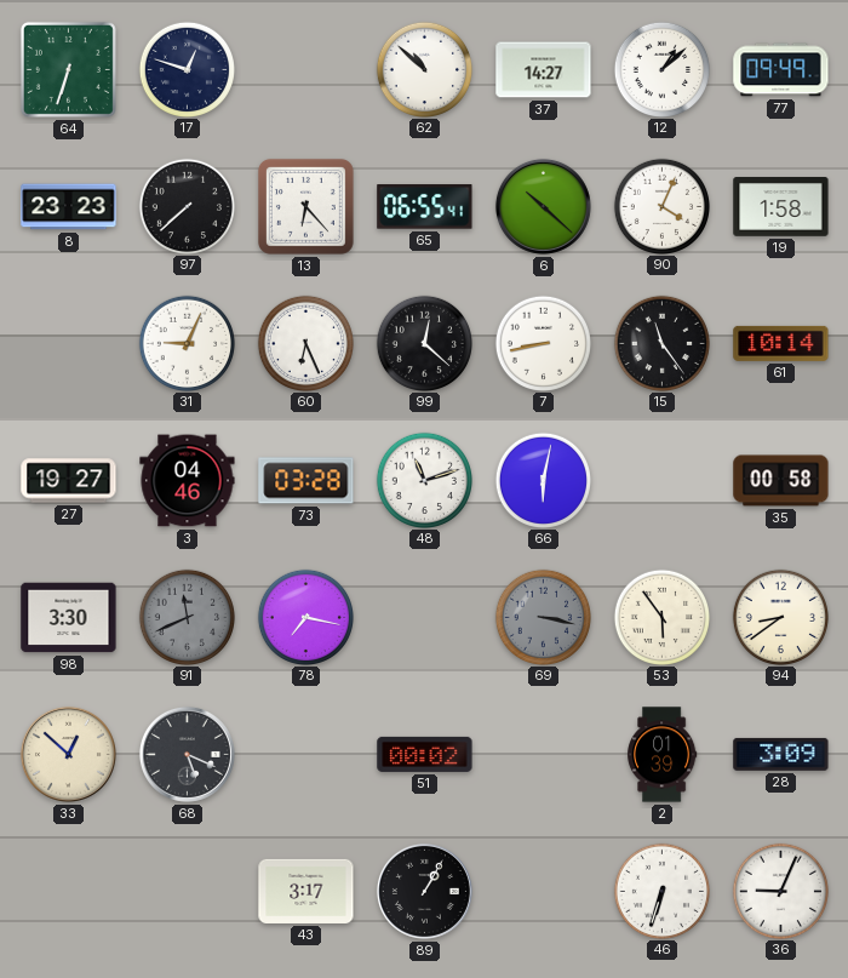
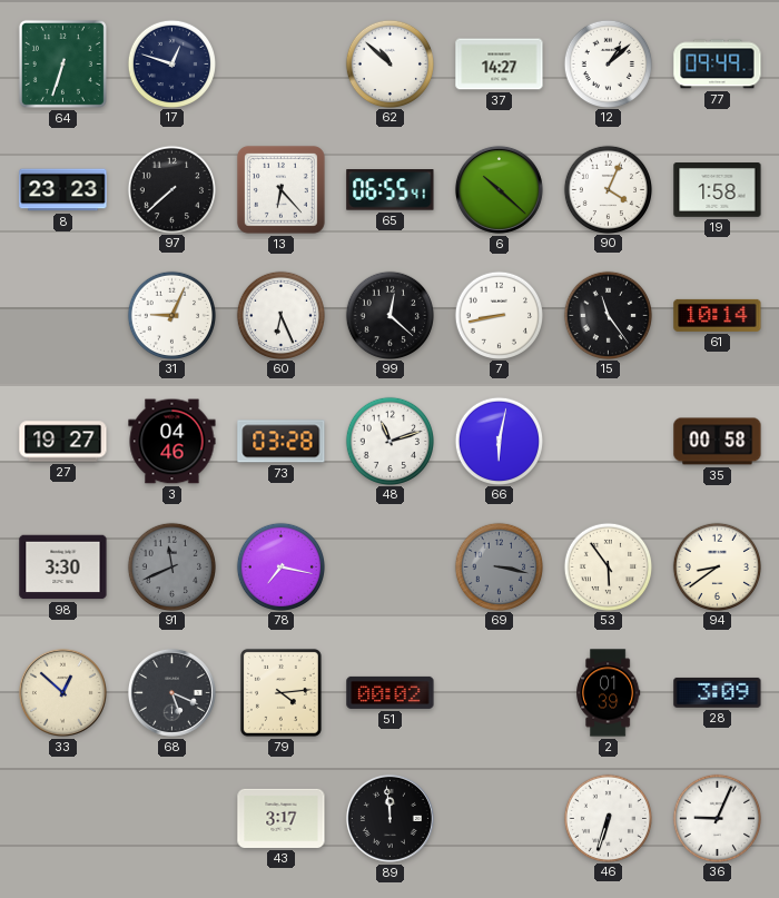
79: none -> 4:14 (280, 692)
89: 1:05 -> 11:59 (389, 818)
